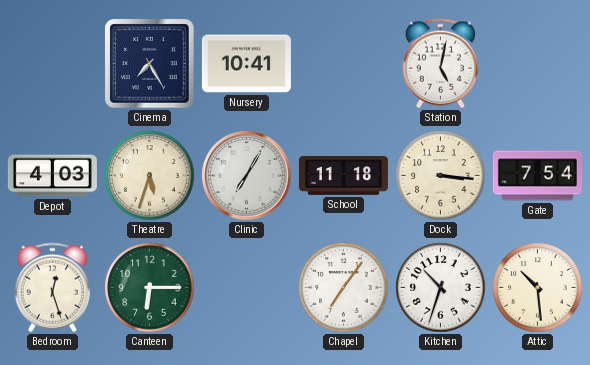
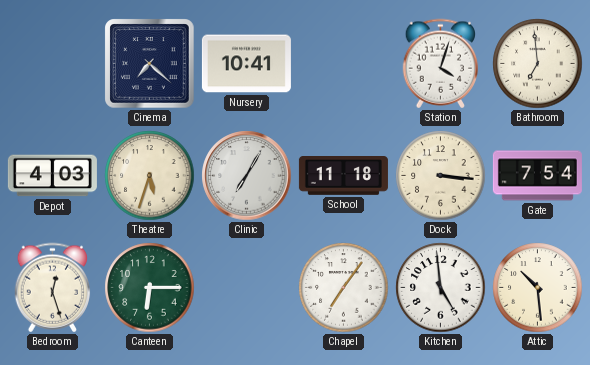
Cinema: 7:25 -> 7:22 (150, 64)
Station: 5:02 -> 4:03 (441, 64)
Bathroom: none -> 6:59 (538, 64)
Kitchen: 10:33 -> 4:59 (441, 288)
